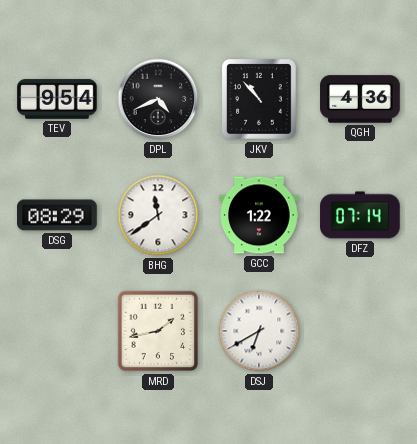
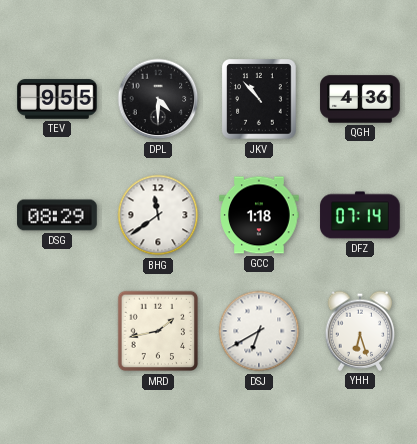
TEV: 9:54 -> 9:55 (57, 99)
DPL: 4:41 -> 4:30 (158, 99)
GCC: 1:22 -> 1:18 (259, 215)
YHH: none -> 6:27 (360, 331)
